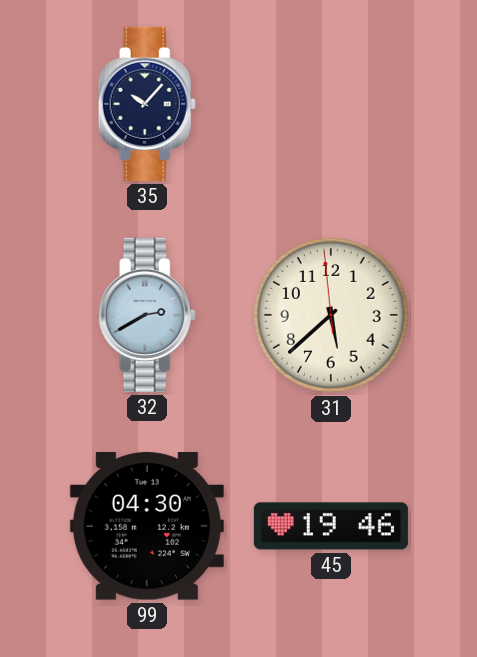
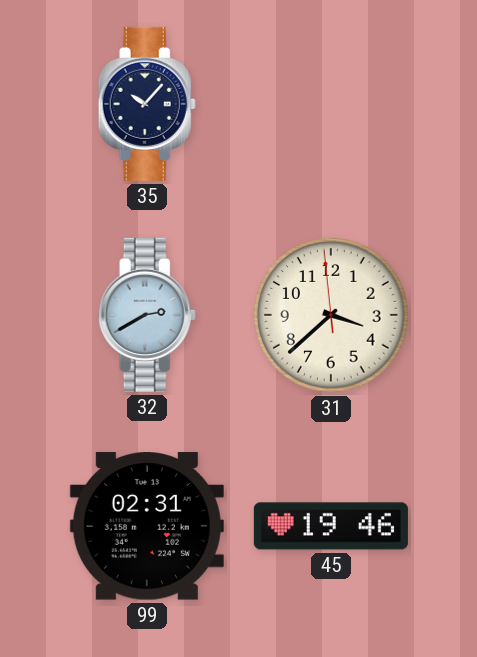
31: 5:37 -> 3:37 (332, 316)
99: 04:30 -> 02:31 (147, 526)
